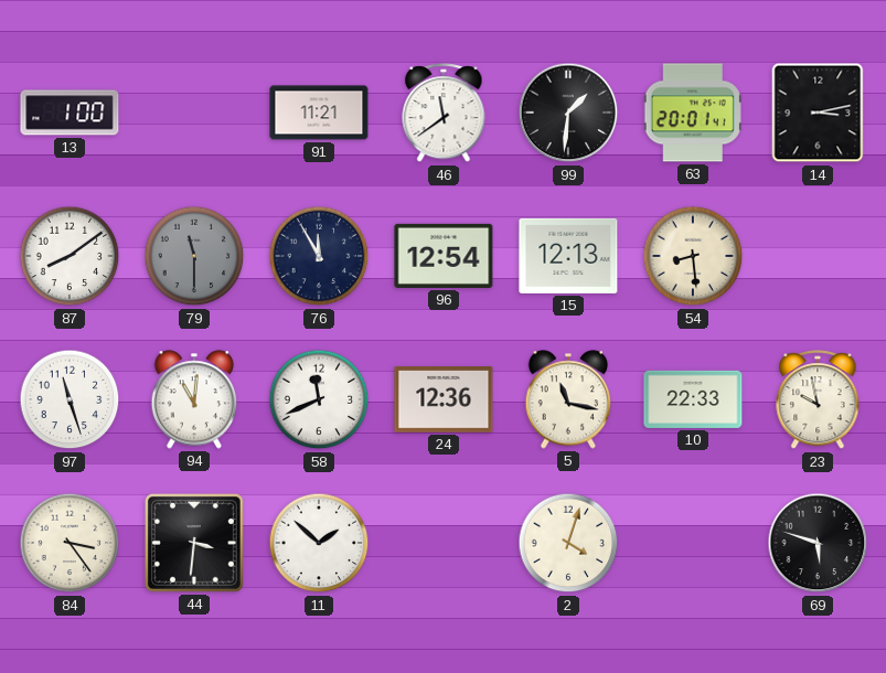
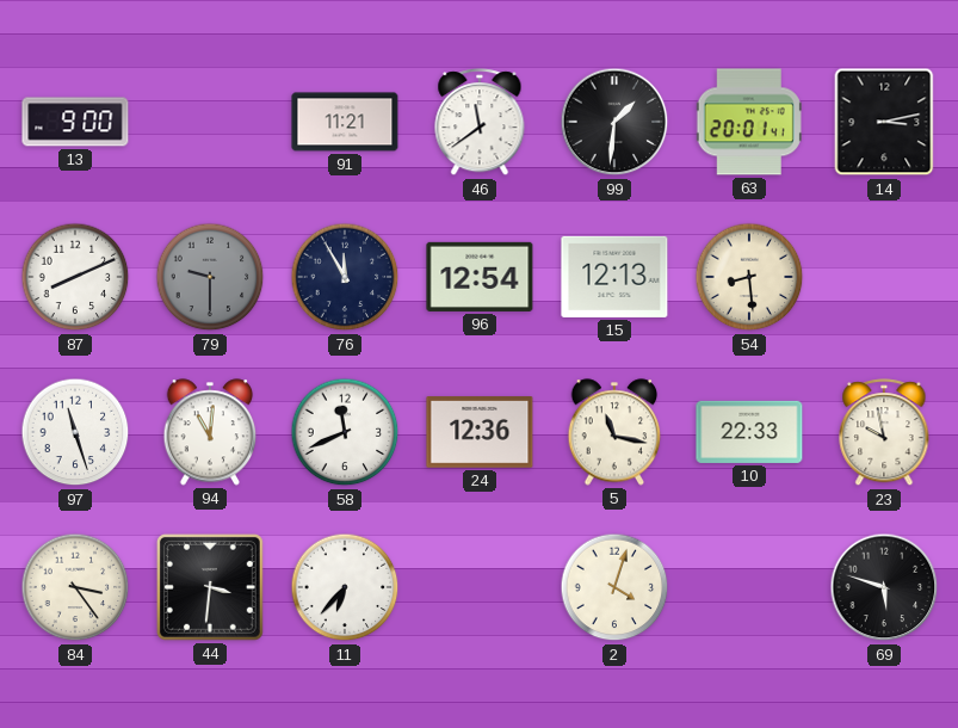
13: 1:00 -> 9:00 (75, 122)
87: 8:09 -> 8:11 (75, 277)
79: 11:30 -> 9:30 (210, 277)
11: 1:52 -> 6:37 (345, 587)
